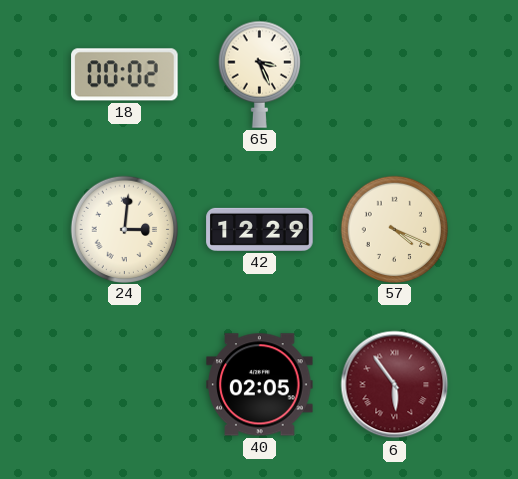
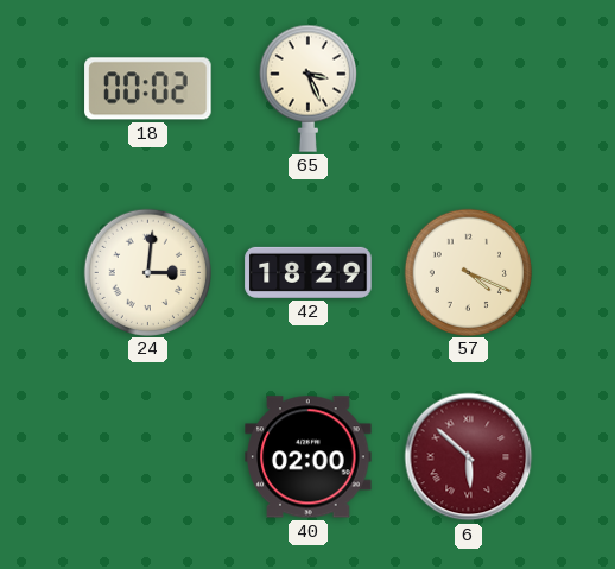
42: 12:29 -> 18:29 (309, 272)
40: 02:05 -> 02:00 (309, 457)
6: 5:54 -> 5:52 (469, 457)
